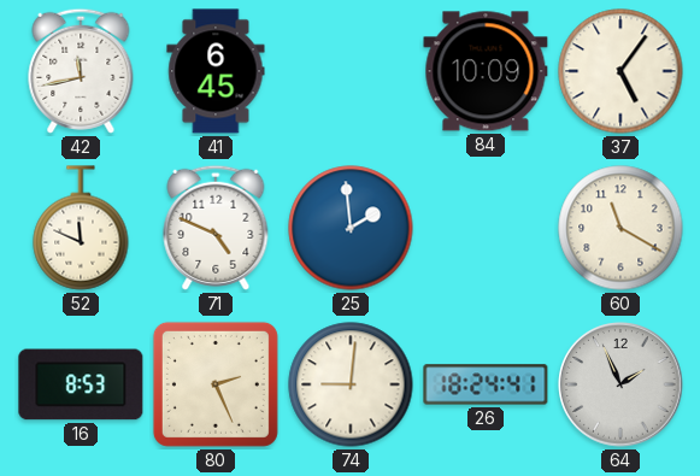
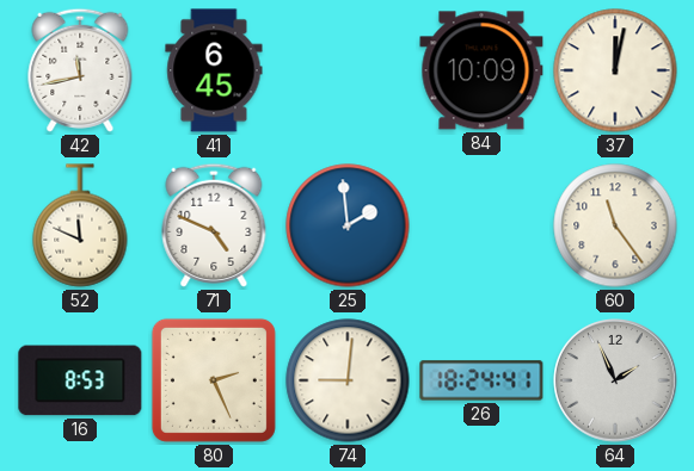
37: 5:06 -> 12:02 (615, 70)
60: 11:20 -> 11:24 (615, 225)
